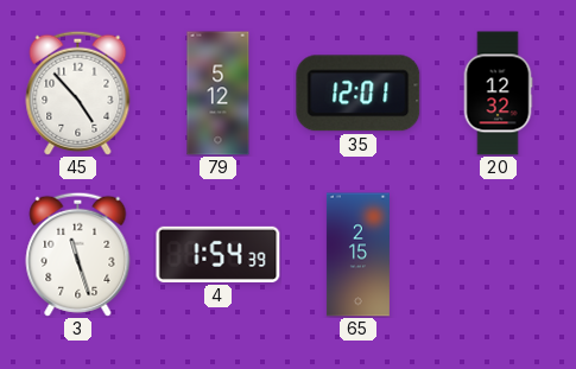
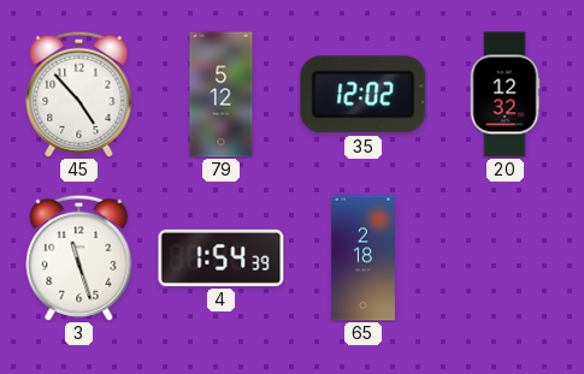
35: 12:01 -> 12:02 (364, 95)
65: 2:15 -> 2:18 (362, 259)
